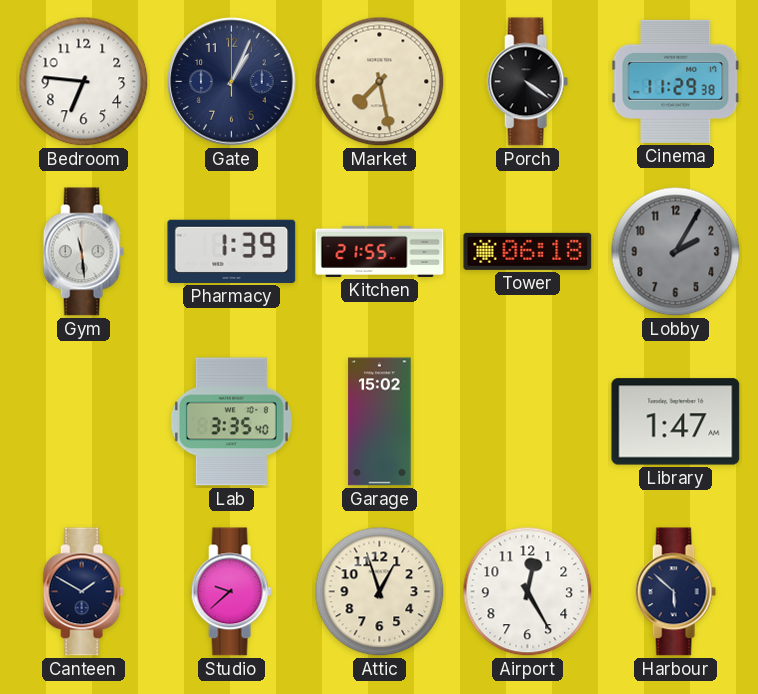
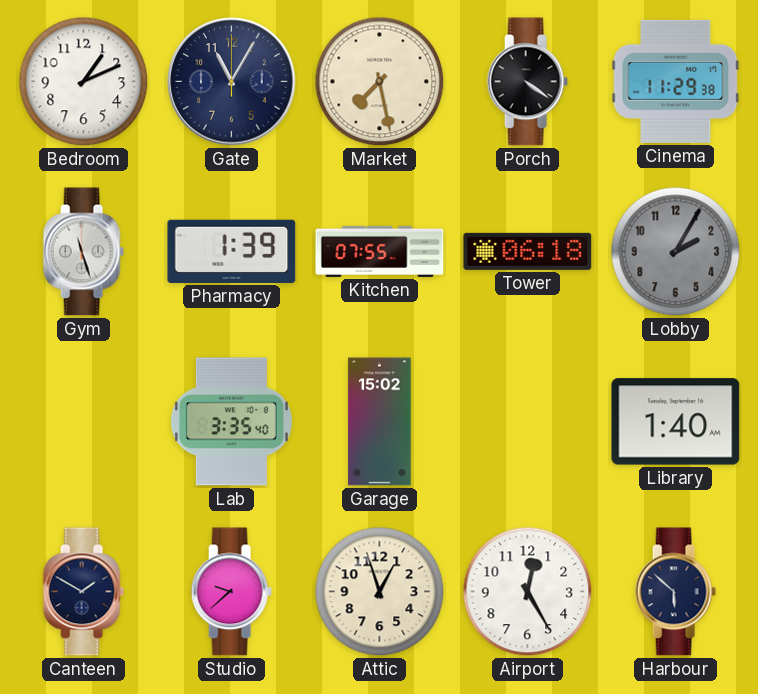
Bedroom: 6:46 -> 1:11 (84, 82)
Gate: 1:04 -> 11:05 (232, 82)
Gym: 11:29 -> 11:27 (83, 252)
Kitchen: 21:55 -> 07:55 (380, 251)
Library: 1:47 -> 1:40 (676, 422)
